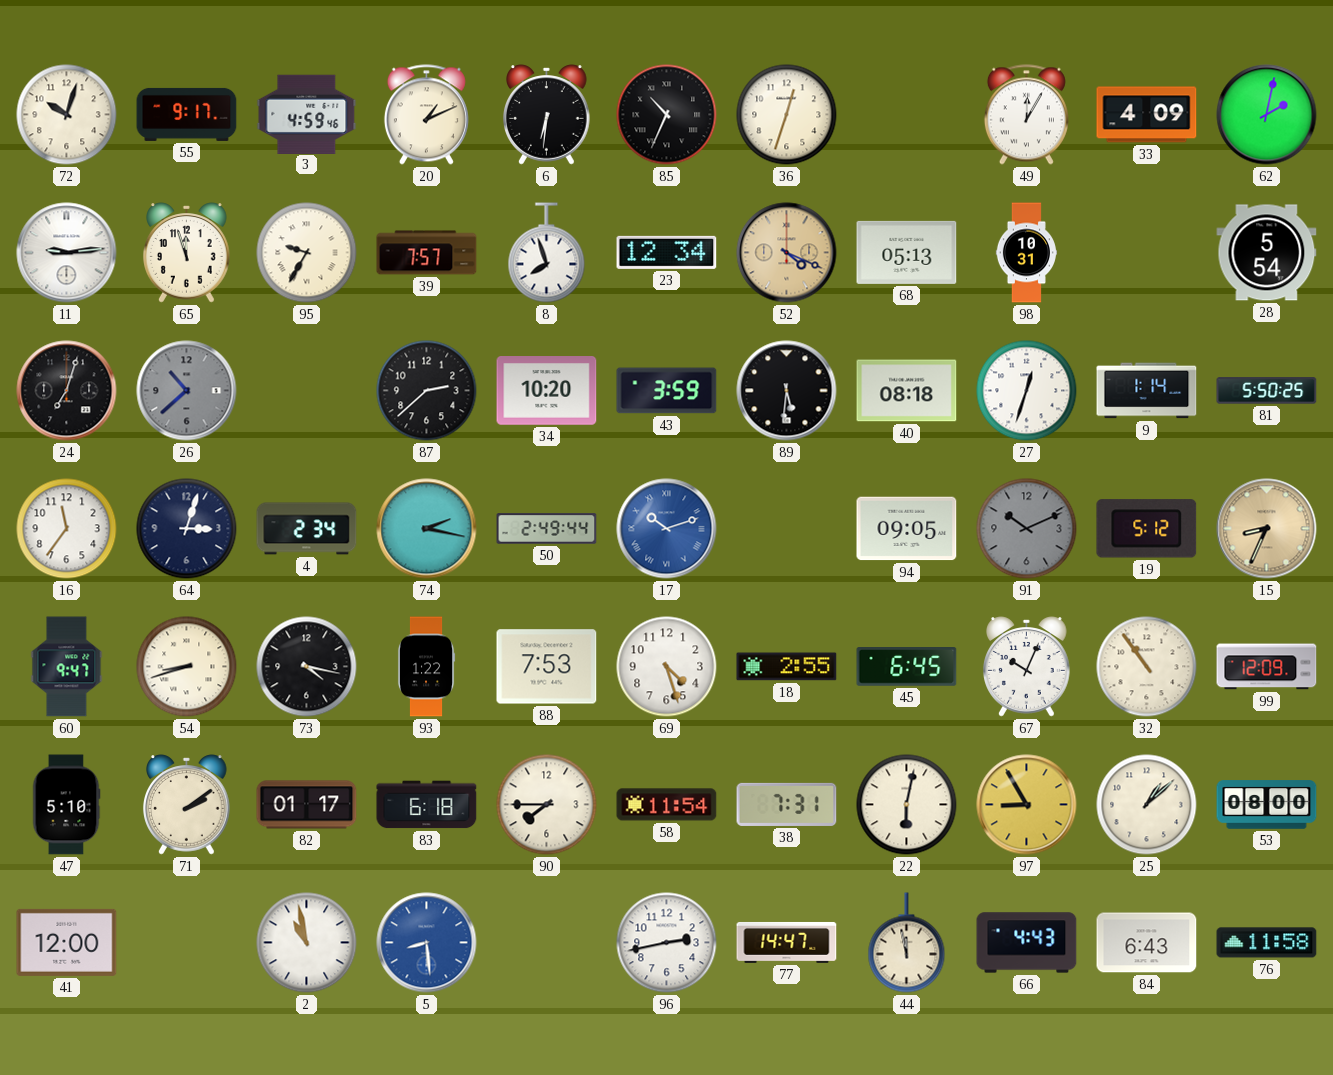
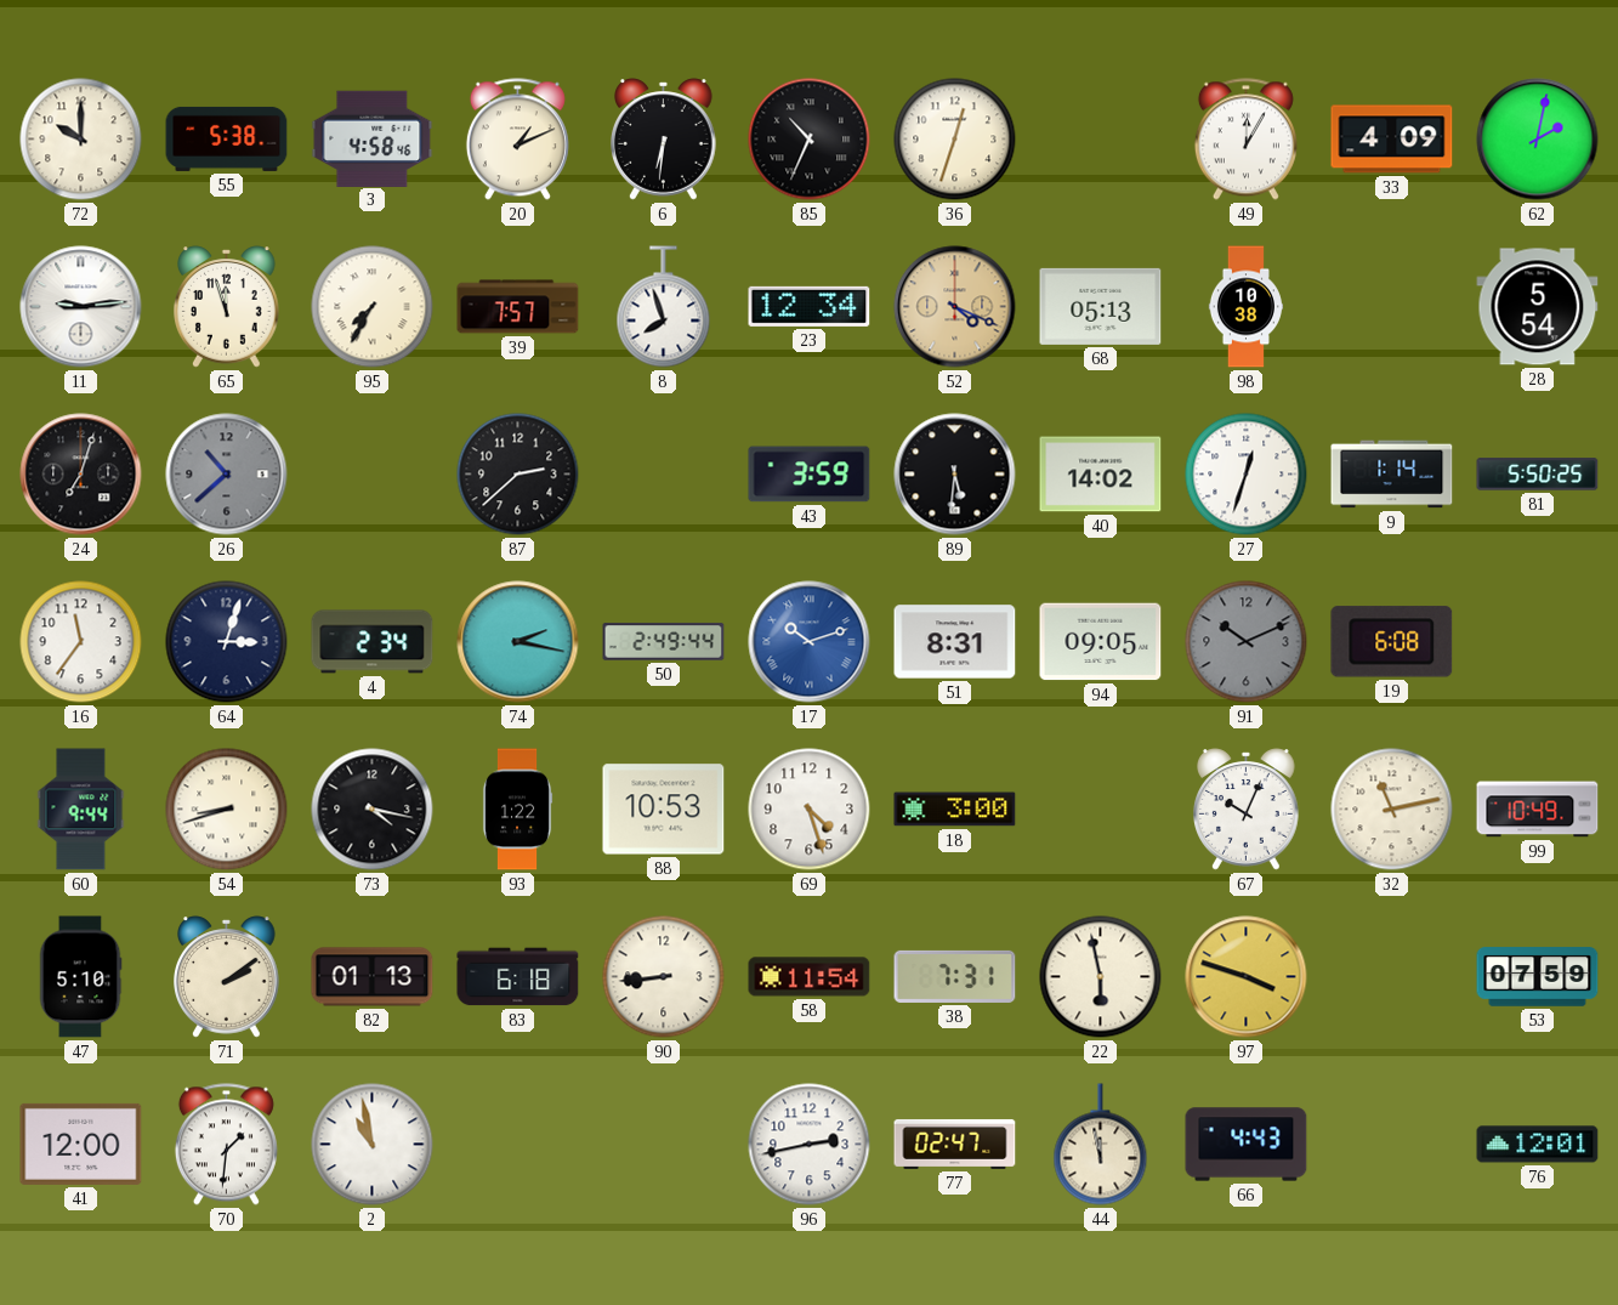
72: 10:03 -> 10:00 (81, 140)
55: 9:17 -> 5:38 (227, 138)
3: 4:59 -> 4:58 (373, 138)
95: 9:35 -> 7:35 (373, 307)
98: 10:31 -> 10:38 (1245, 307)
34: 10:20 -> none (547, 391)
40: 08:18 -> 14:02 (1101, 475)
51: none -> 8:31 (955, 642)
19: 5:12 -> 6:08 (1392, 642)
15: 8:34 -> none (1267, 529)
60: 9:47 -> 9:44 (81, 810)
88: 7:53 -> 10:53 (664, 810)
18: 2:55 -> 3:00 (955, 810)
45: 6:45 -> none (907, 667)
32: 10:54 -> 11:13 (1392, 810)
99: 12:09 -> 10:49 (1538, 810)
82: 01:17 -> 01:13 (373, 977)
90: 7:45 -> 8:44 (664, 977)
22: 6:02 -> 5:58 (1101, 977)
97: 8:55 -> 3:48 (1247, 977)
25: 1:08 -> none (1147, 805)
53: 08:00 -> 07:59 (1538, 977)
70: none -> 1:31 (226, 1145)
5: 8:29 -> none (427, 943)
77: 14:47 -> 02:47 (955, 1144)
84: 6:43 -> none (1147, 943)
76: 11:58 -> 12:01 (1538, 1145)
